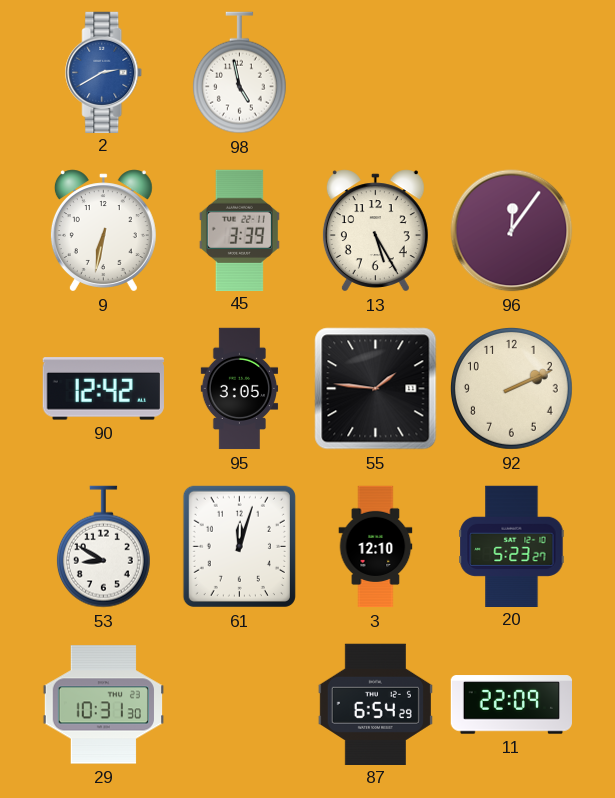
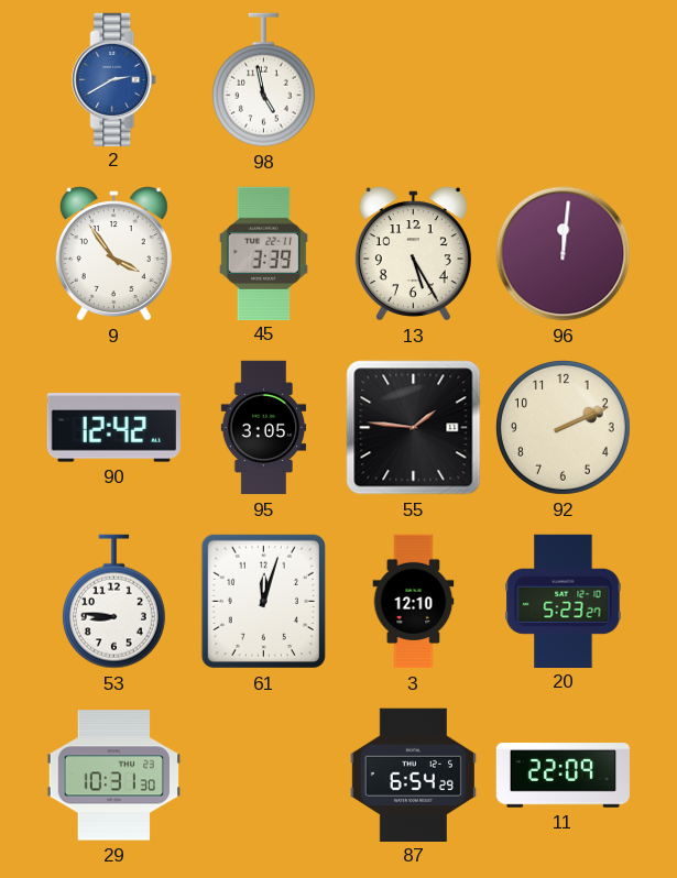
9: 6:32 -> 3:54 (113, 254)
96: 12:06 -> 12:01 (564, 254)
53: 8:50 -> 8:46 (113, 602)
